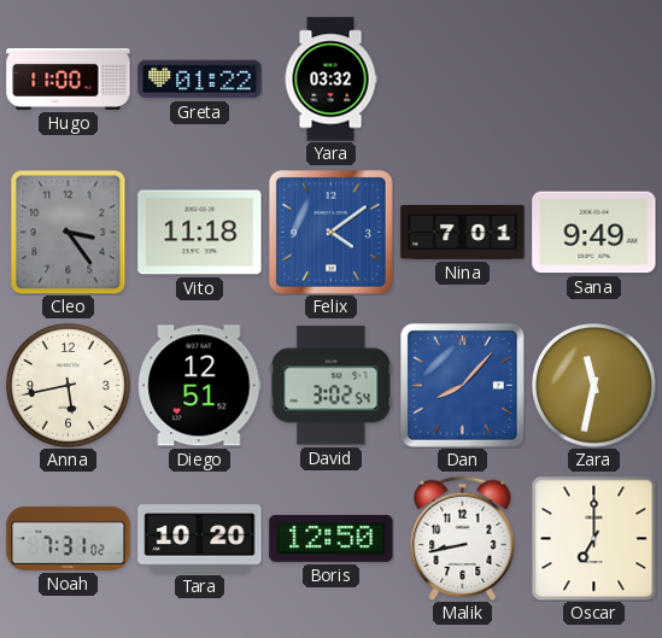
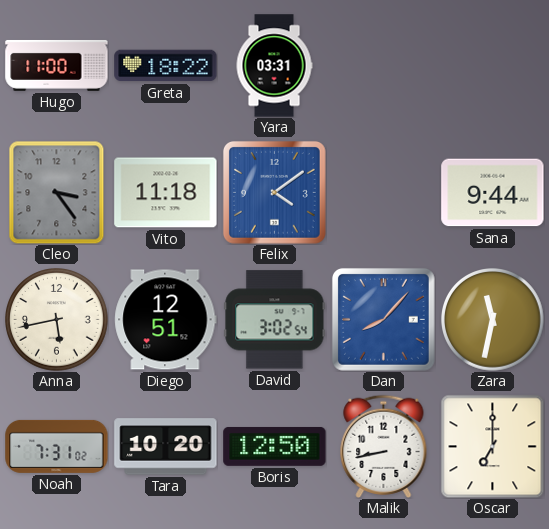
Greta: 01:22 -> 18:22 (166, 66)
Yara: 03:32 -> 03:31 (274, 66)
Nina: 7:01 -> none (463, 232)
Sana: 9:49 -> 9:44 (493, 193)
